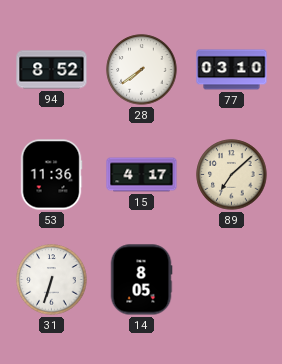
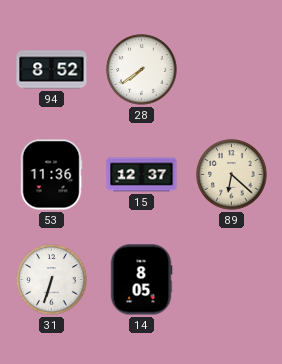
77: 03:10 -> none (232, 70)
15: 4:17 -> 12:37 (142, 175)
89: 7:08 -> 6:22 (232, 175)
